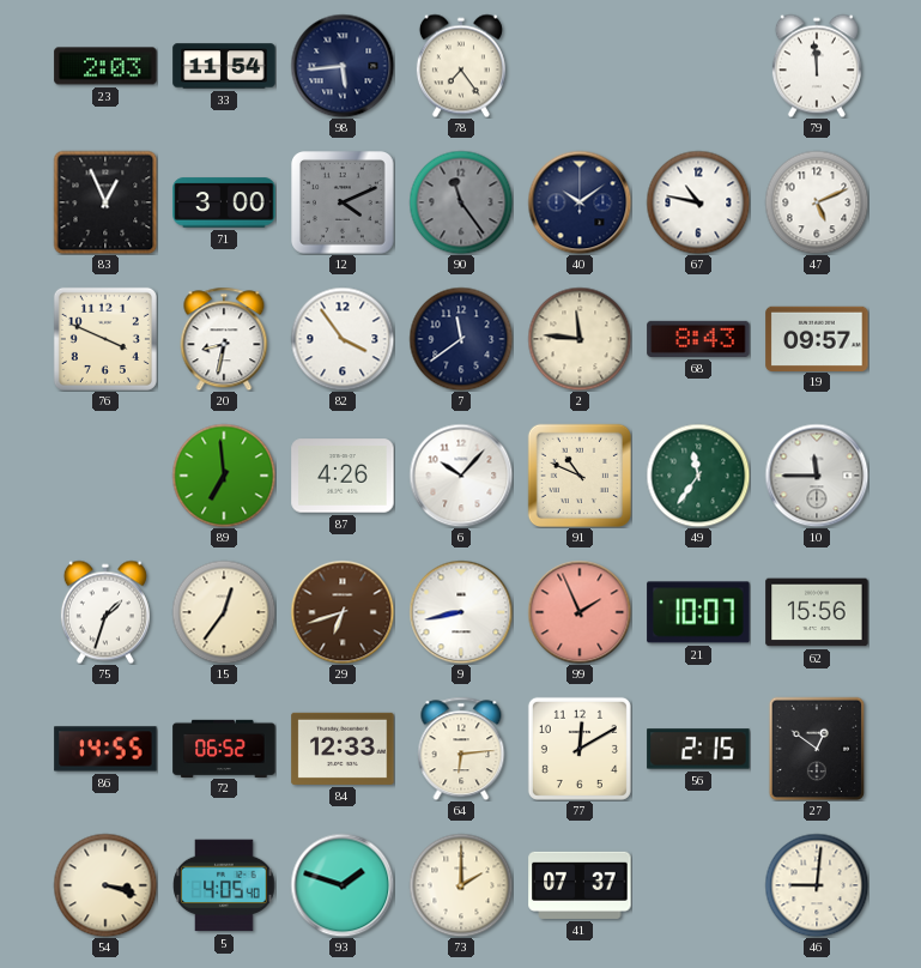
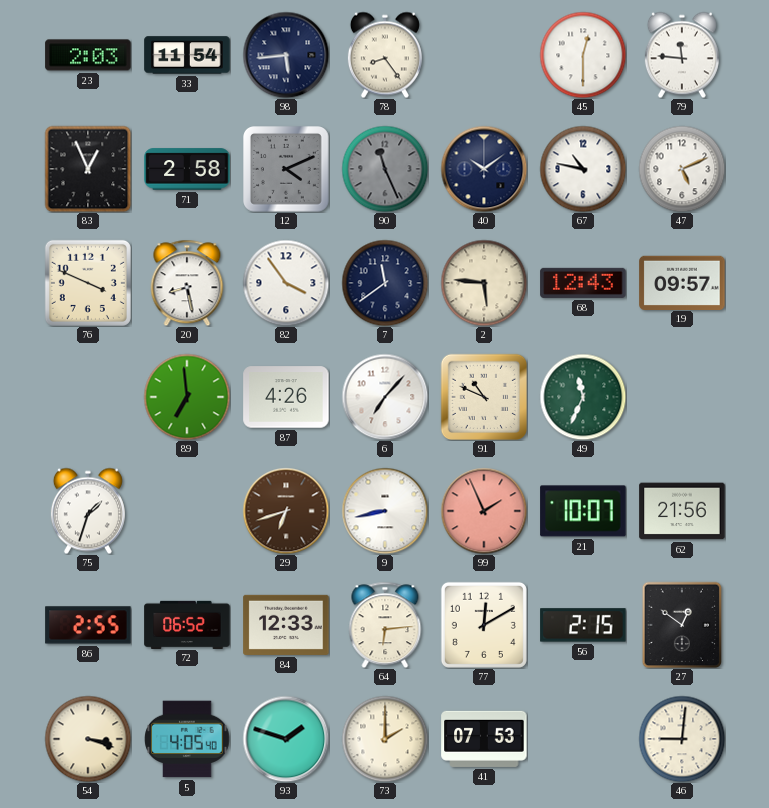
78: 7:24 -> 8:24 (385, 55)
45: none -> 12:30 (583, 55)
79: 11:59 -> 11:46 (682, 55)
71: 3:00 -> 2:58 (187, 169)
90: 11:24 -> 11:26 (385, 169)
20: 8:32 -> 8:28 (187, 283)
2: 11:46 -> 5:46 (484, 283)
68: 8:43 -> 12:43 (583, 283)
6: 10:07 -> 7:07 (385, 397)
49: 11:36 -> 11:34 (583, 397)
10: 11:45 -> none (817, 476)
15: 12:36 -> none (224, 612)
62: 15:56 -> 21:56 (682, 511)
86: 14:55 -> 2:55 (88, 625)
41: 07:37 -> 07:53 (484, 739)
